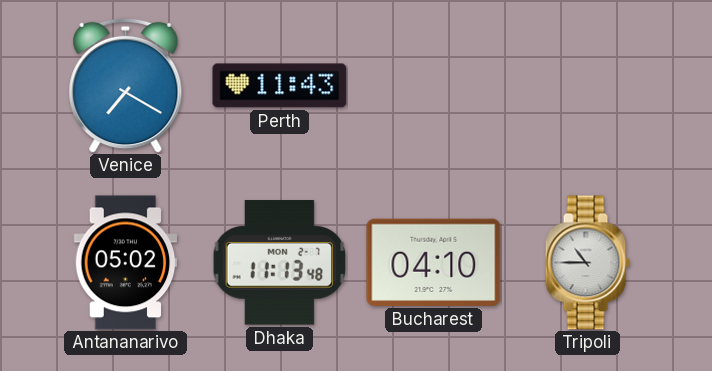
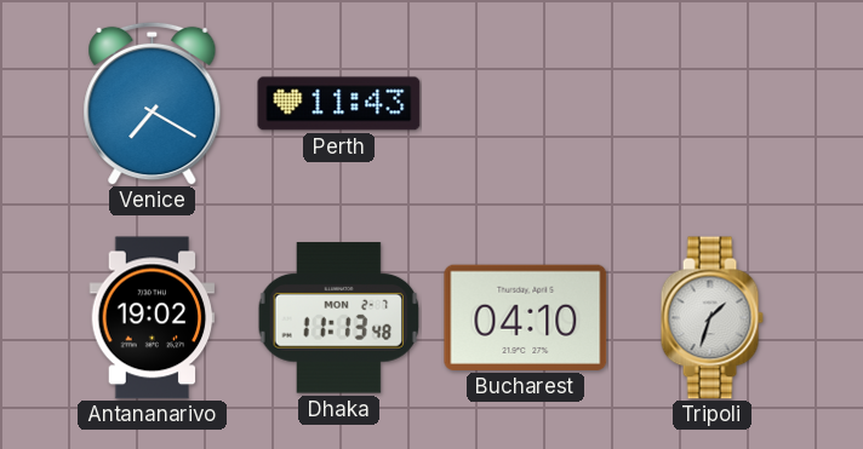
Antananarivo: 05:02 -> 19:02 (153, 318)
Tripoli: 10:45 -> 1:33 (711, 318)
